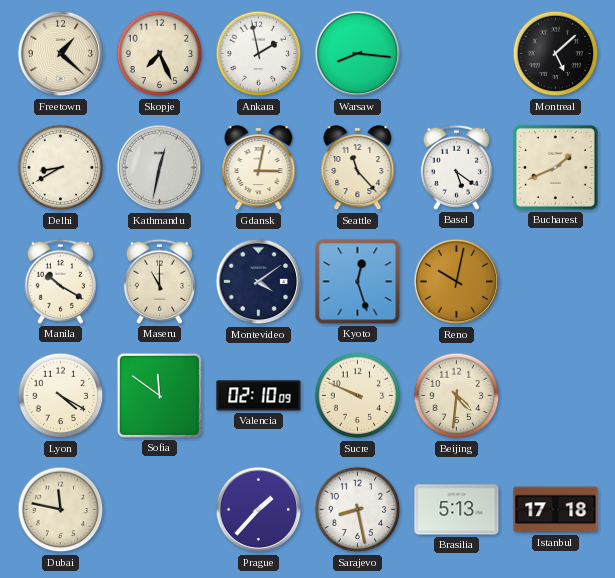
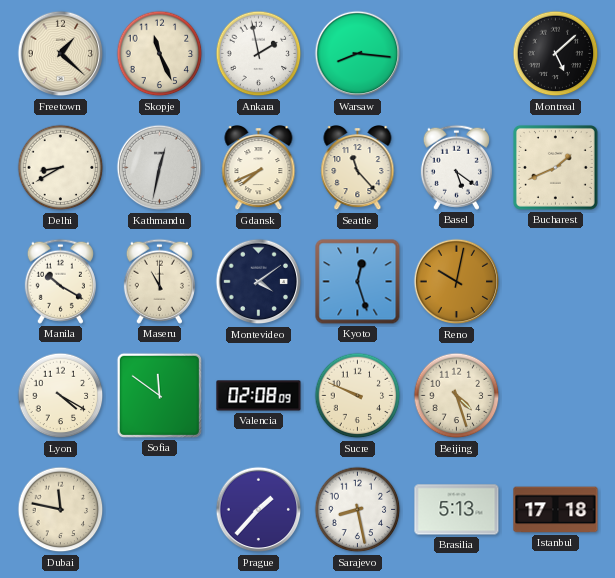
Skopje: 7:26 -> 11:26 (160, 54)
Gdansk: 3:02 -> 7:41 (259, 169)
Valencia: 02:10 -> 02:08 (259, 396)
Beijing: 4:31 -> 4:27 (457, 396)
